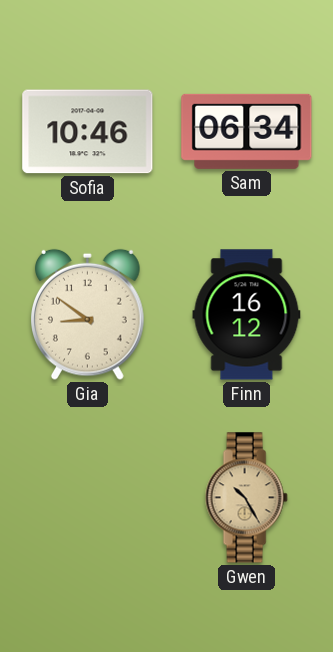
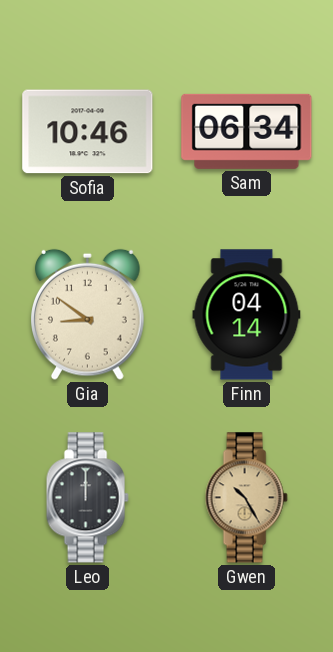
Finn: 16:12 -> 04:14 (247, 315)
Leo: none -> 12:00 (87, 498)
